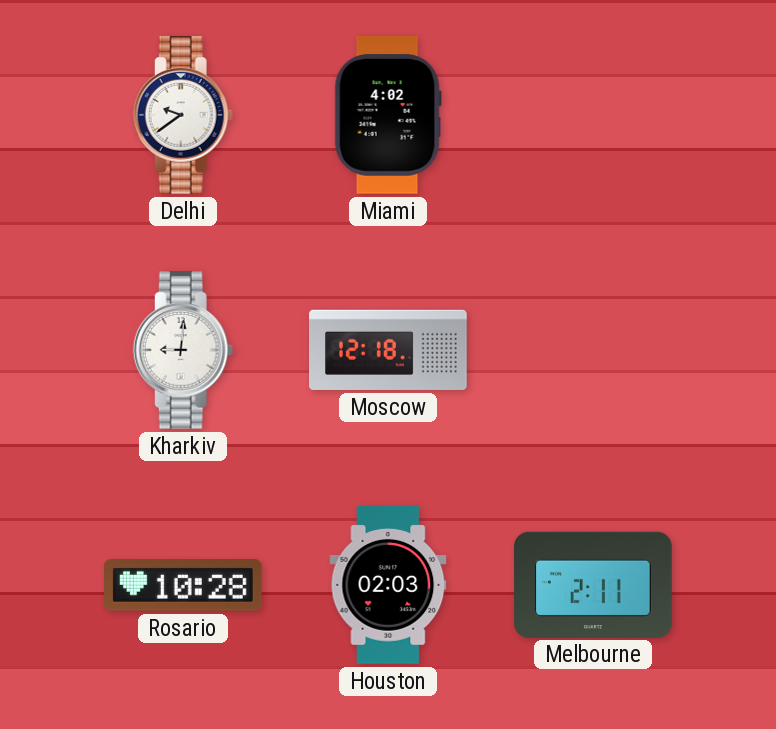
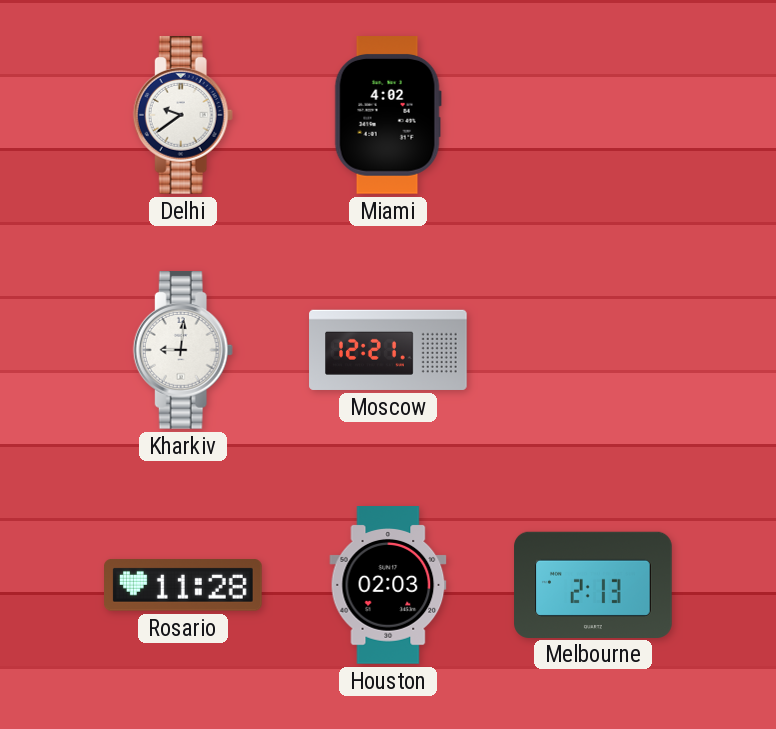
Moscow: 12:18 -> 12:21 (388, 350)
Rosario: 10:28 -> 11:28 (184, 585)
Melbourne: 2:11 -> 2:13 (593, 584)
